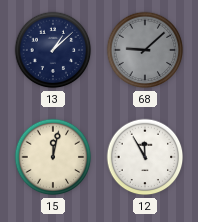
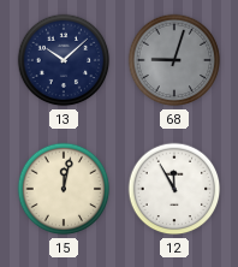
13: 1:08 -> 10:08 (64, 60)
68: 9:08 -> 9:03 (174, 60)
